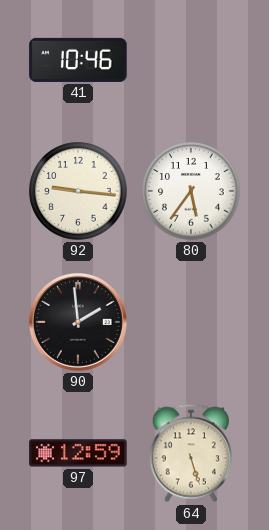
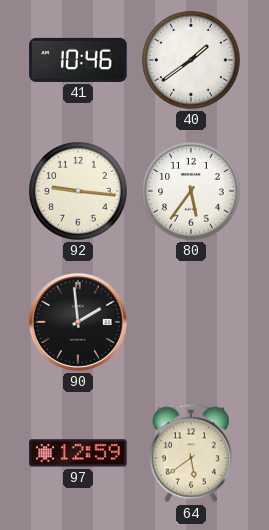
40: none -> 1:39 (191, 60)
64: 5:27 -> 5:39 (191, 453)
